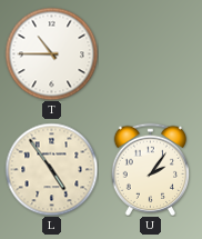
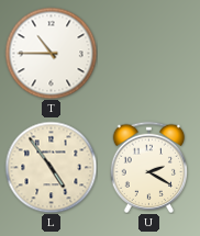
U: 2:06 -> 2:20 (149, 167)
